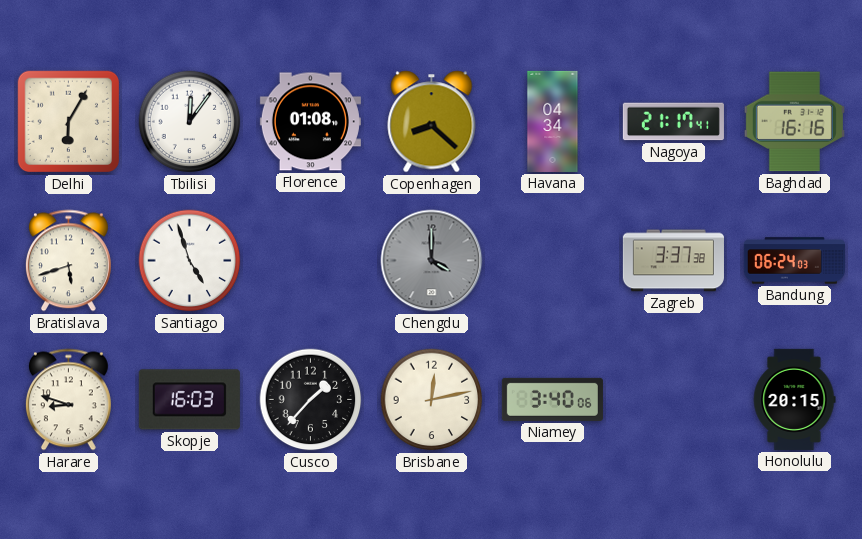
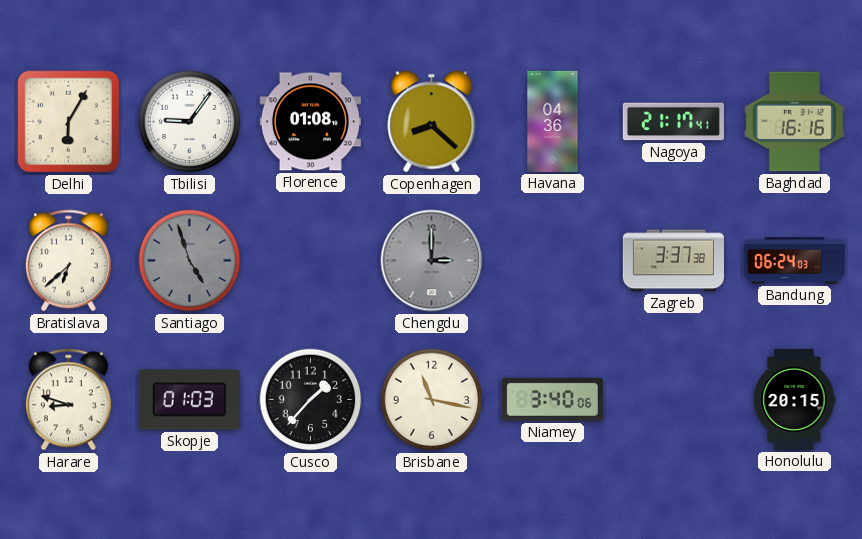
Tbilisi: 12:06 -> 9:06 (190, 122)
Havana: 04:34 -> 04:36 (553, 121)
Bratislava: 5:42 -> 6:38 (68, 261)
Santiago dial: white -> grey (190, 261)
Chengdu: 4:00 -> 3:00 (432, 261)
Skopje: 16:03 -> 01:03 (189, 400)
Brisbane: 12:13 -> 11:17 (432, 400)
